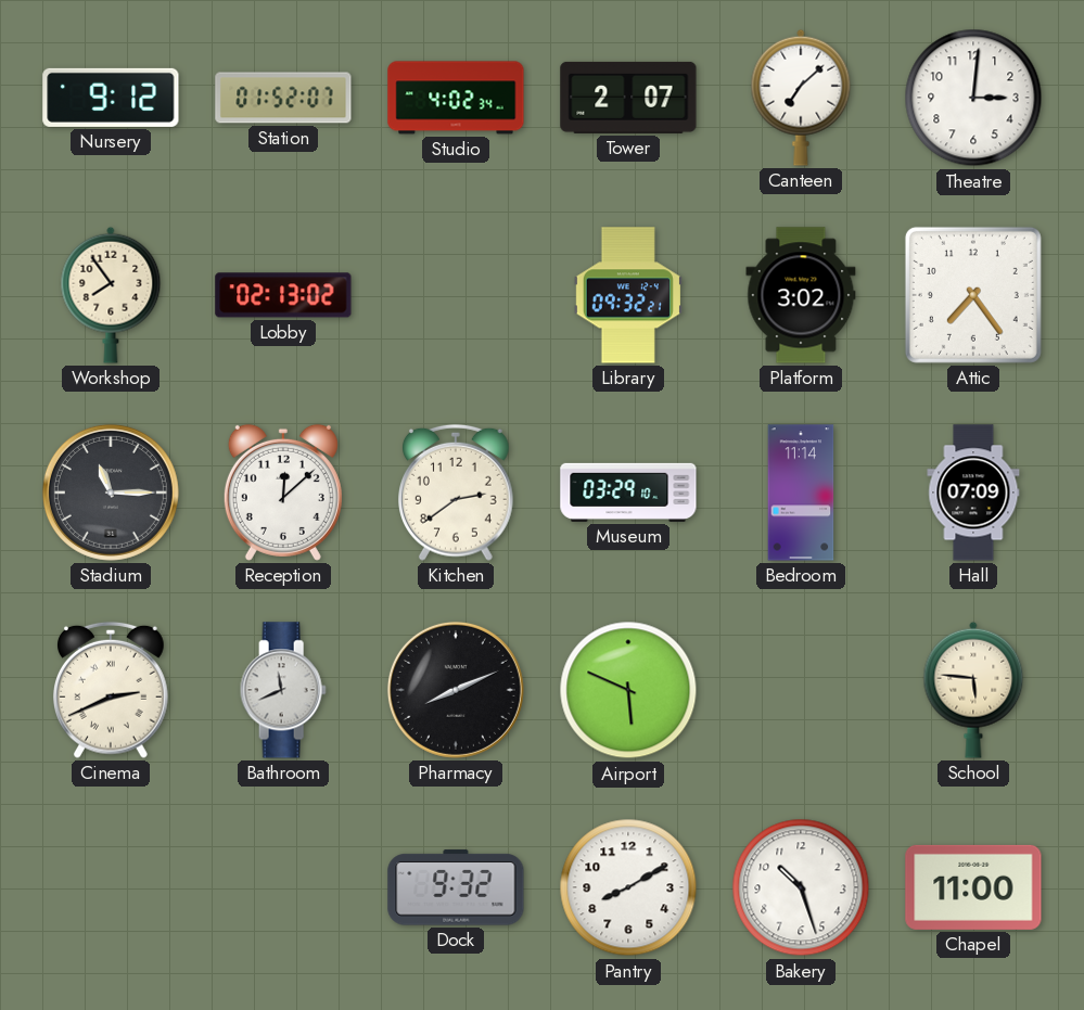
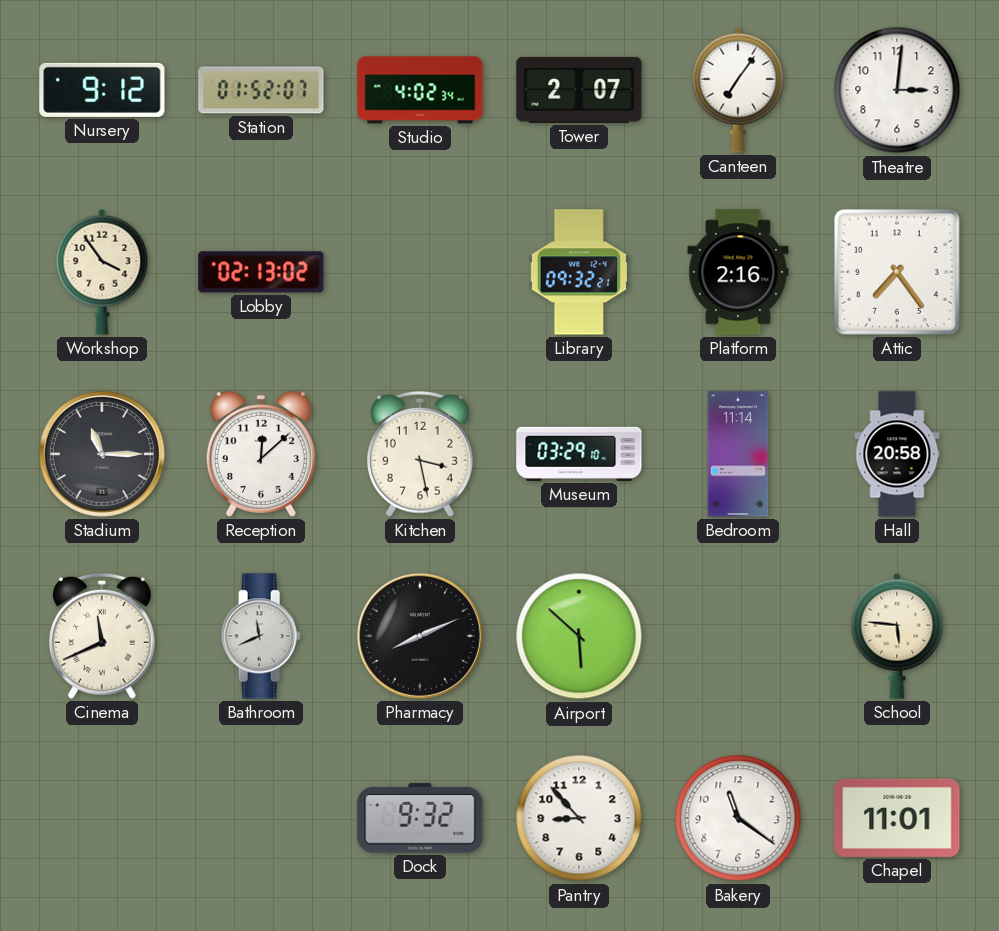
Canteen: 7:08 -> 7:06 (738, 90)
Workshop: 7:54 -> 3:54 (102, 272)
Platform: 3:02 -> 2:16 (738, 272)
Kitchen: 2:39 -> 3:28 (421, 454)
Hall: 07:09 -> 20:58 (897, 454)
Cinema: 2:41 -> 11:41 (103, 636)
Airport: 5:49 -> 5:52 (579, 636)
Pantry: 8:10 -> 8:53 (579, 818)
Bakery: 10:27 -> 11:21 (738, 818)
Chapel: 11:00 -> 11:01 (897, 818)
